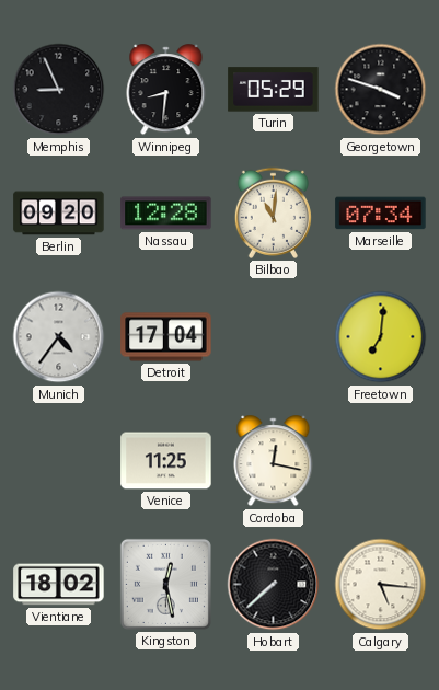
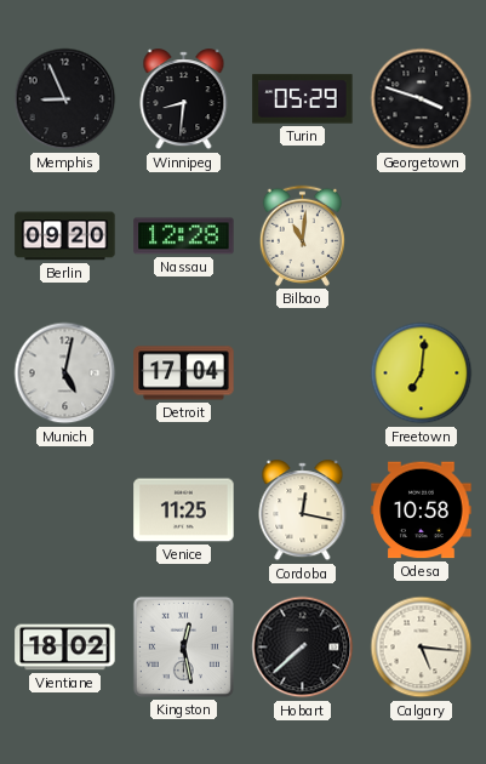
Marseille: 07:34 -> none (381, 214)
Munich: 4:36 -> 5:02 (65, 374)
Odesa: none -> 10:58 (422, 511)
